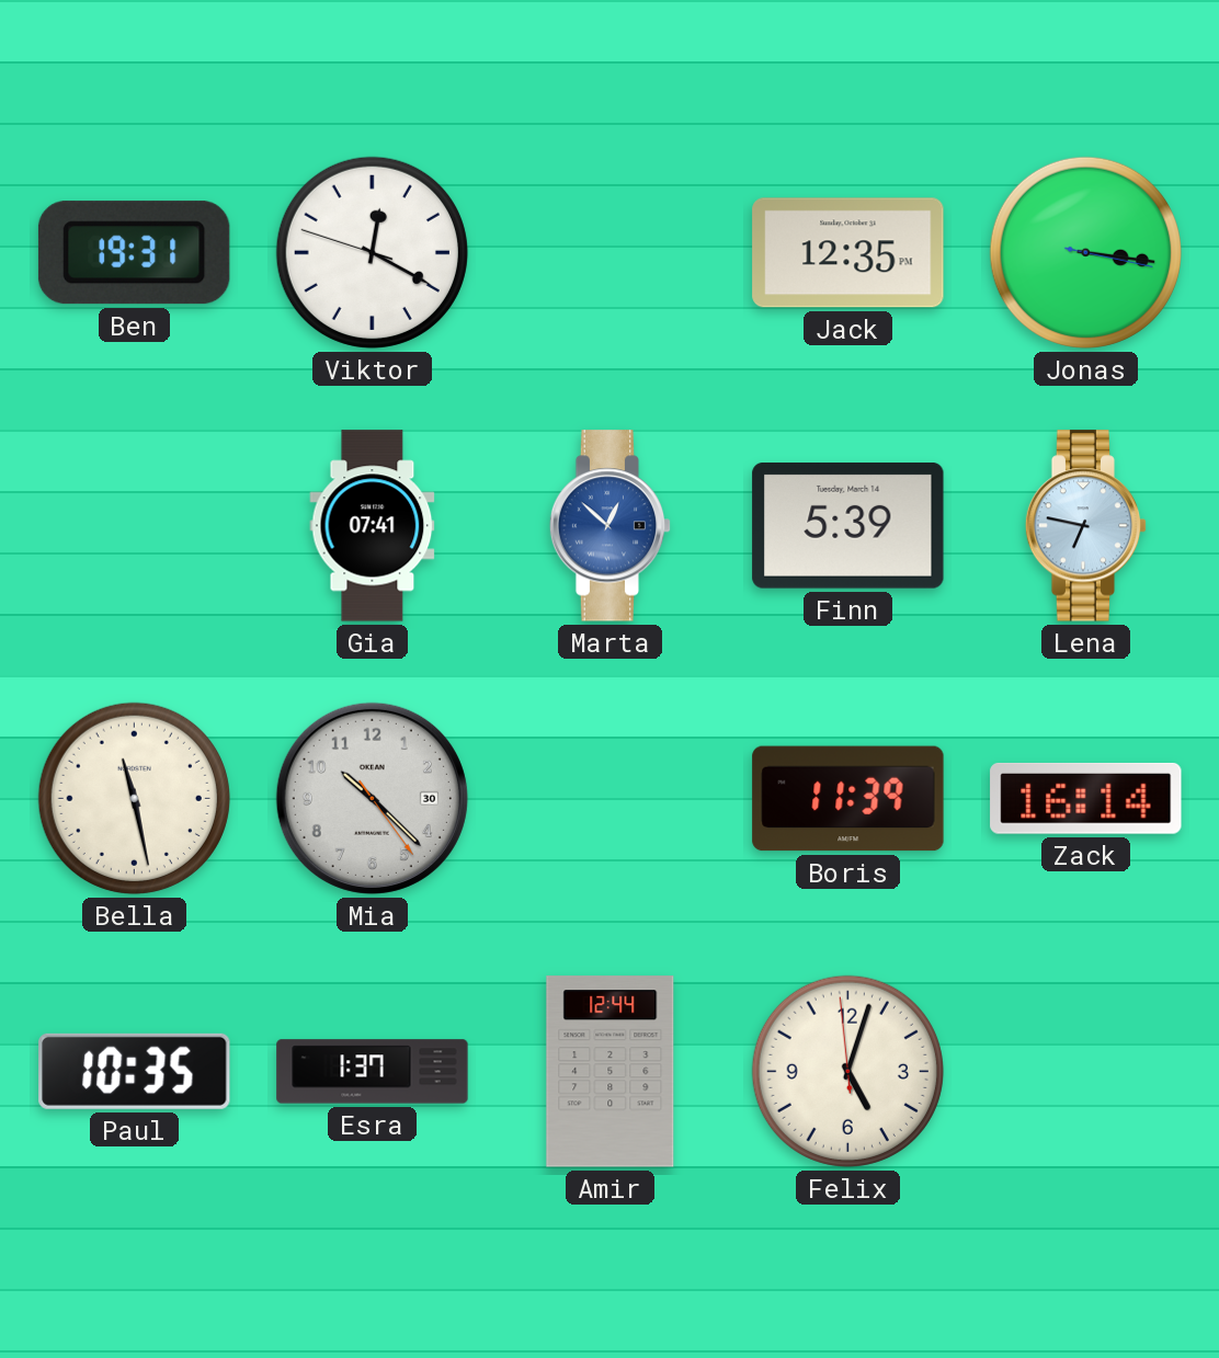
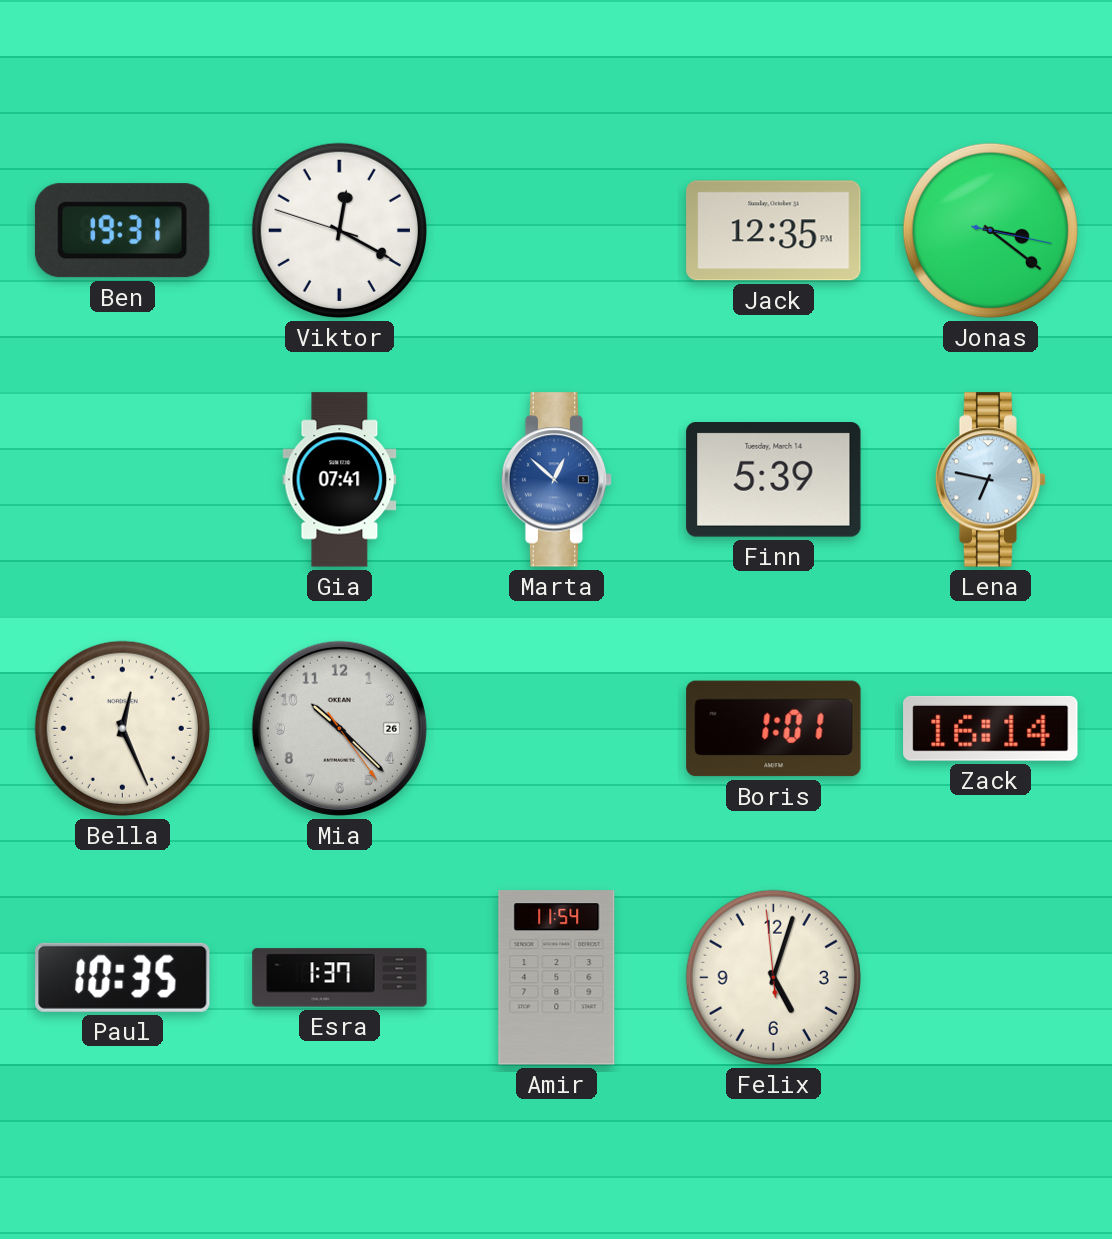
Jonas: 3:16 -> 3:21 (990, 230)
Bella: 11:28 -> 12:26 (122, 728)
Mia date: 30 -> 26 (339, 728)
Boris: 11:39 -> 1:01 (774, 729)
Amir: 12:44 -> 11:54 (557, 978)
